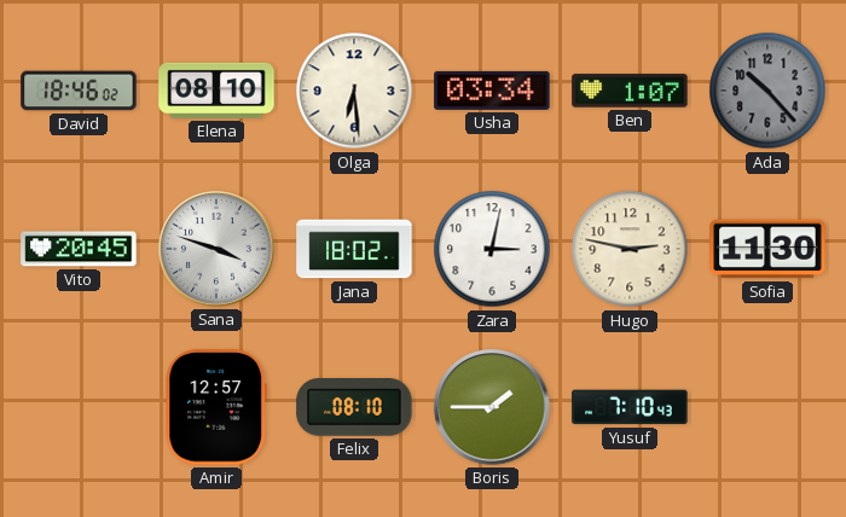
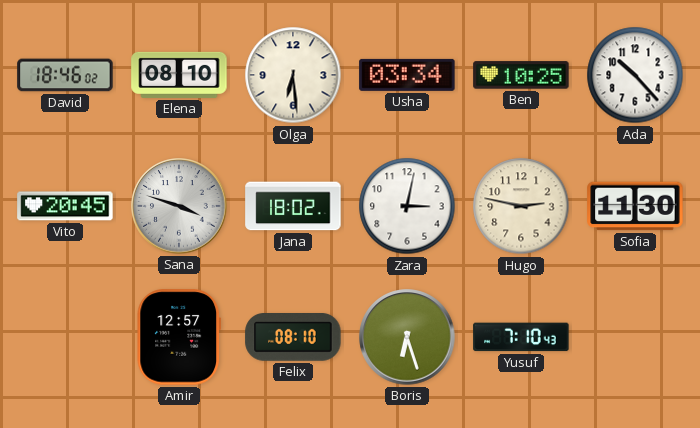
Ben: 1:07 -> 10:25 (521, 75)
Ada dial: grey -> white (635, 75)
Boris: 1:45 -> 6:27 (407, 337)
